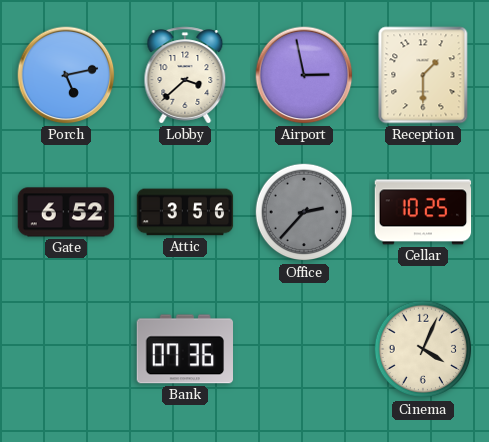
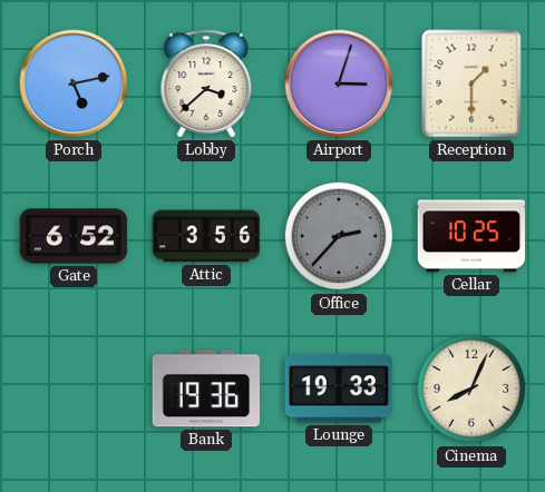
Airport: 2:58 -> 3:03 (339, 83)
Bank: 07:36 -> 19:36 (206, 388)
Lounge: none -> 19:33 (339, 388)
Cinema: 4:04 -> 8:04 (471, 388)
